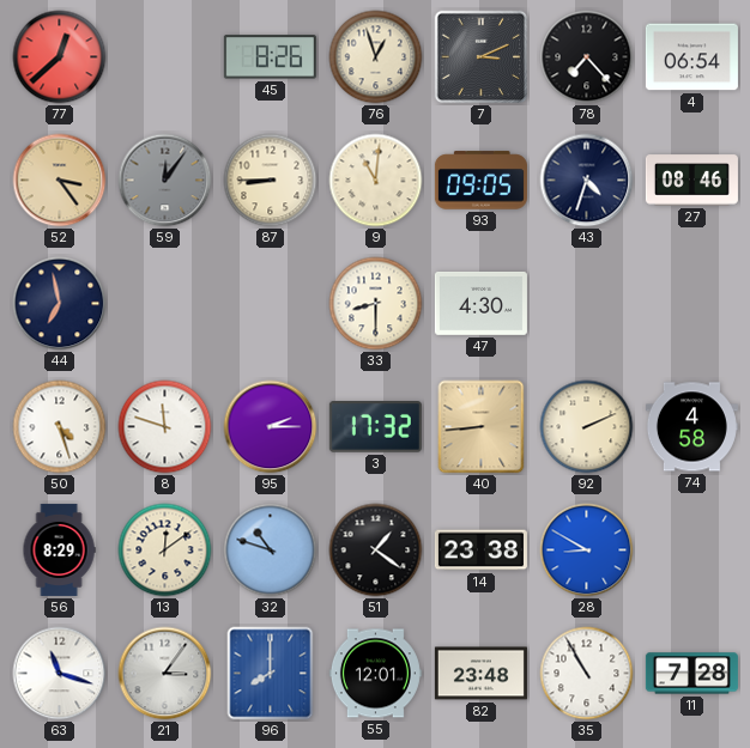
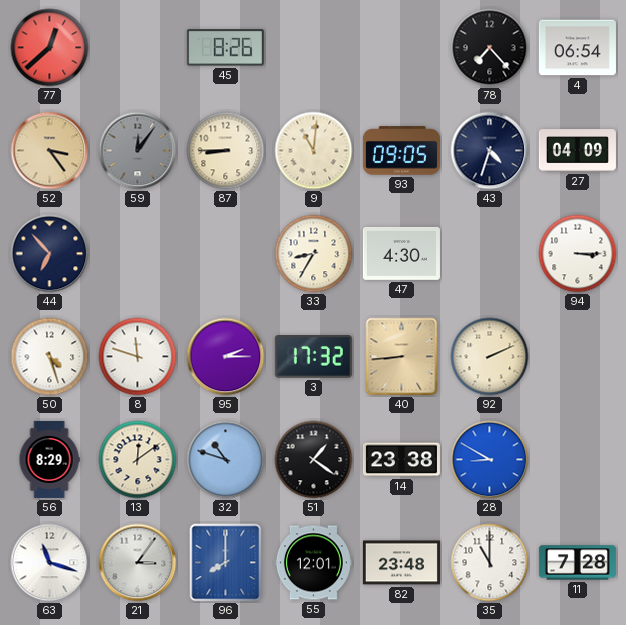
76: 12:57 -> none (376, 57)
7: 3:11 -> none (482, 57)
27: 08:46 -> 04:09 (577, 151)
44: 6:58 -> 6:53 (50, 254)
33: 8:30 -> 8:35 (314, 254)
94: none -> 3:15 (578, 254)
74: 4:58 -> none (691, 427)
35: 10:55 -> 11:00 (490, 563)
